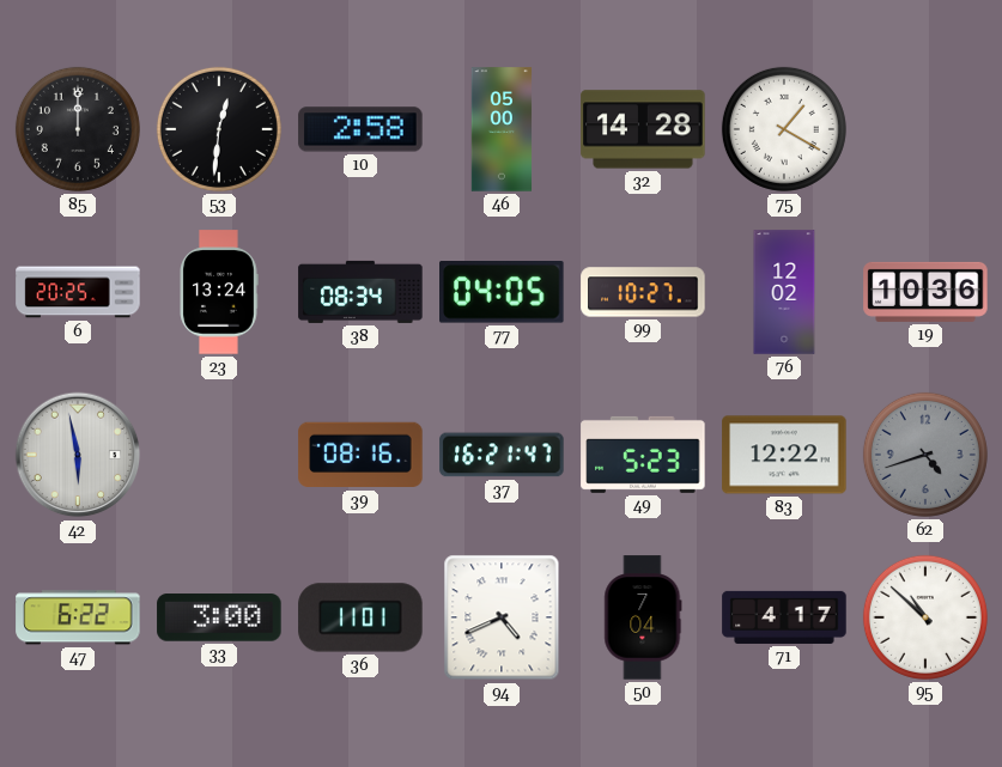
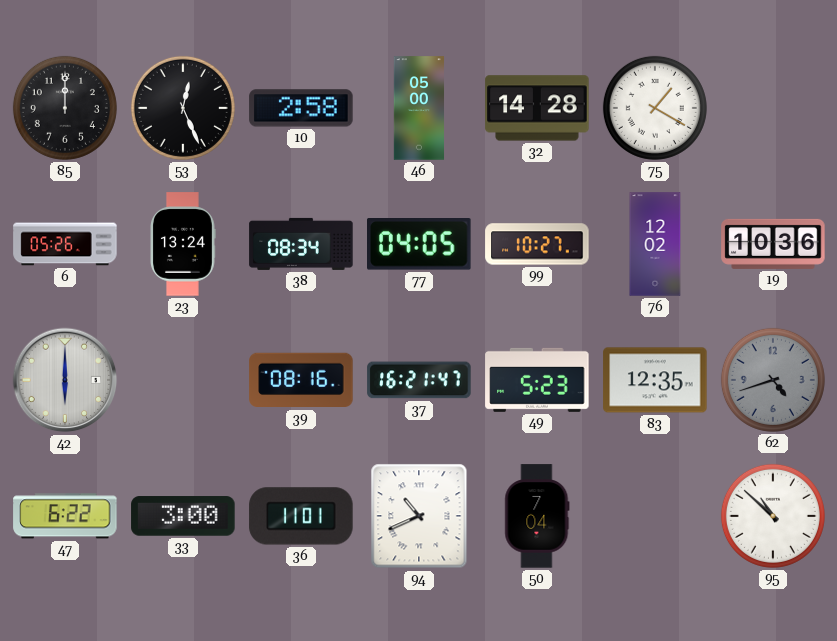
53: 12:31 -> 12:26 (183, 108)
6: 20:25 -> 05:26 (65, 244)
42: 5:58 -> 6:00 (65, 380)
83: 12:22 -> 12:35 (655, 380)
94: 4:41 -> 10:41 (419, 516)
71: 4:17 -> none (784, 617)
